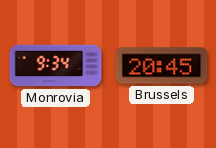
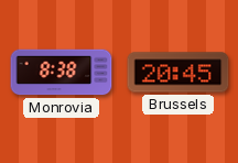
Monrovia: 9:34 -> 8:38 (62, 73)
